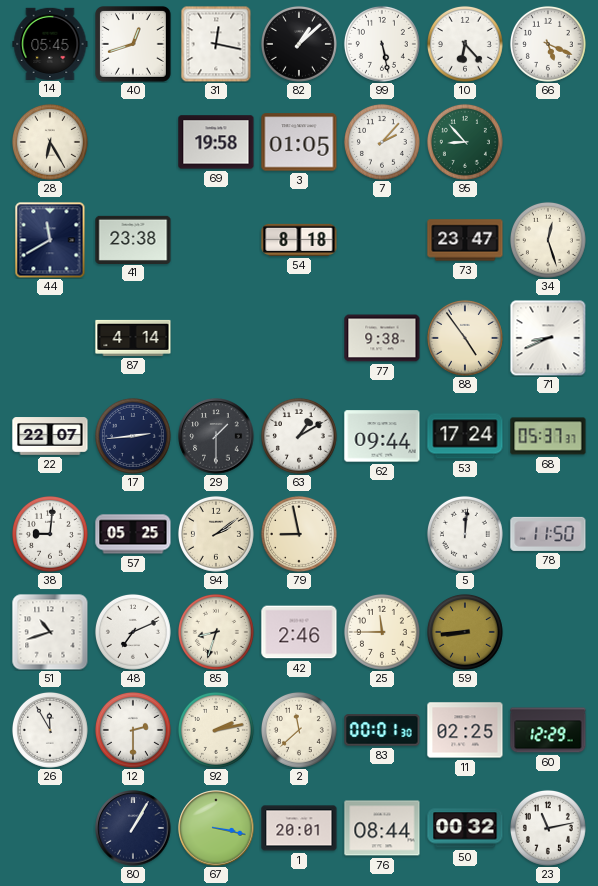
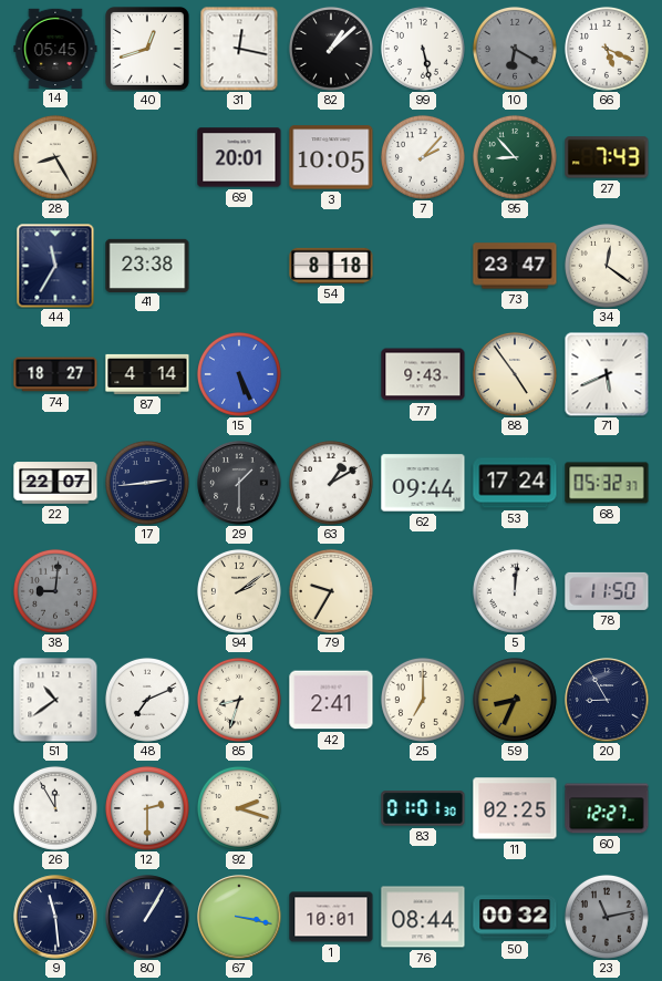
10: 6:23 -> 6:20 (515, 49)
10 dial: white -> grey (515, 49)
28: 6:25 -> 8:25 (55, 157)
69: 19:58 -> 20:01 (239, 157)
3: 01:05 -> 10:05 (331, 157)
27: none -> 7:43 (607, 157)
44: 11:40 -> 11:35 (55, 266)
34: 12:27 -> 12:21 (607, 266)
74: none -> 18:27 (55, 374)
15: none -> 5:26 (239, 374)
77: 9:38 -> 9:43 (423, 374)
71: 8:41 -> 5:41 (607, 374)
68: 05:37 -> 05:32 (607, 483)
38 dial: white -> grey (55, 591)
57: 05:25 -> none (133, 534)
79: 8:58 -> 9:35 (331, 591)
51: 10:42 -> 10:39 (55, 700)
42: 2:46 -> 2:41 (331, 700)
25: 11:45 -> 7:00 (423, 700)
59: 8:44 -> 8:34 (515, 700)
20: none -> 8:55 (607, 700)
92: 2:13 -> 2:18 (239, 808)
2: 11:38 -> none (299, 730)
83: 00:01 -> 01:01 (423, 808)
60: 12:29 -> 12:27 (607, 808)
9: none -> 11:29 (55, 917)
1: 20:01 -> 10:01 (331, 917)
23 dial: white -> grey (607, 917)
